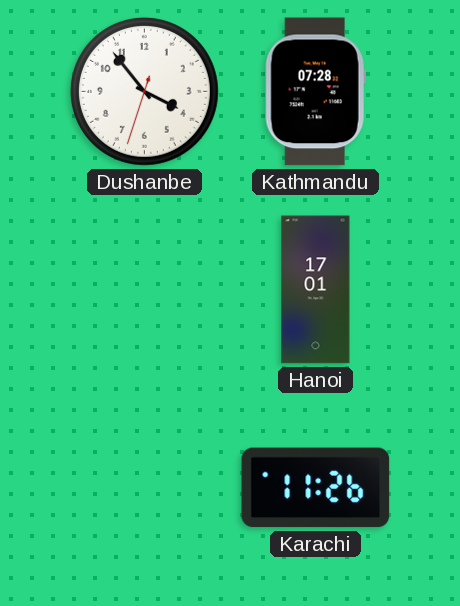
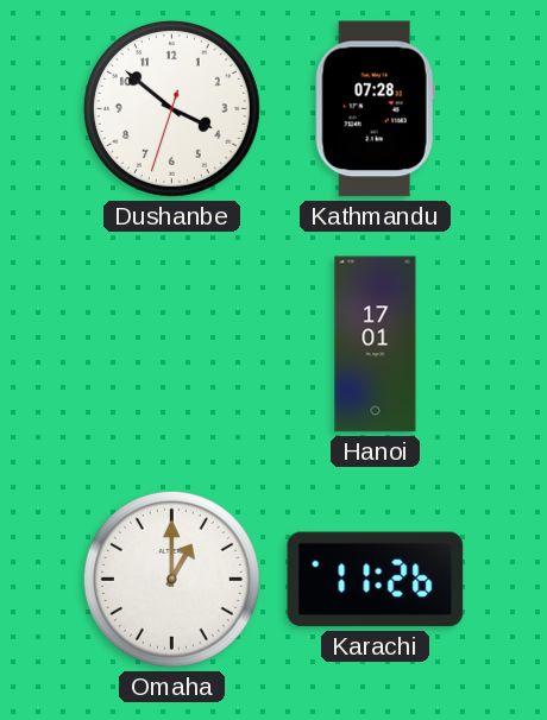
Dushanbe: 3:53 -> 3:51 (171, 108)
Omaha: none -> 1:00 (171, 579)
